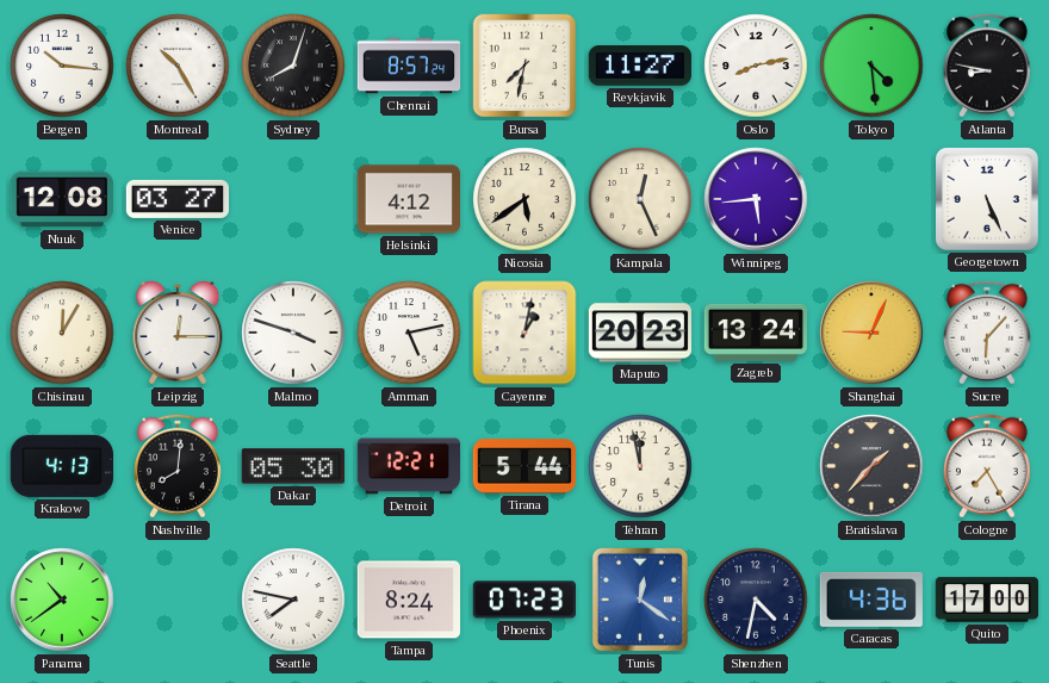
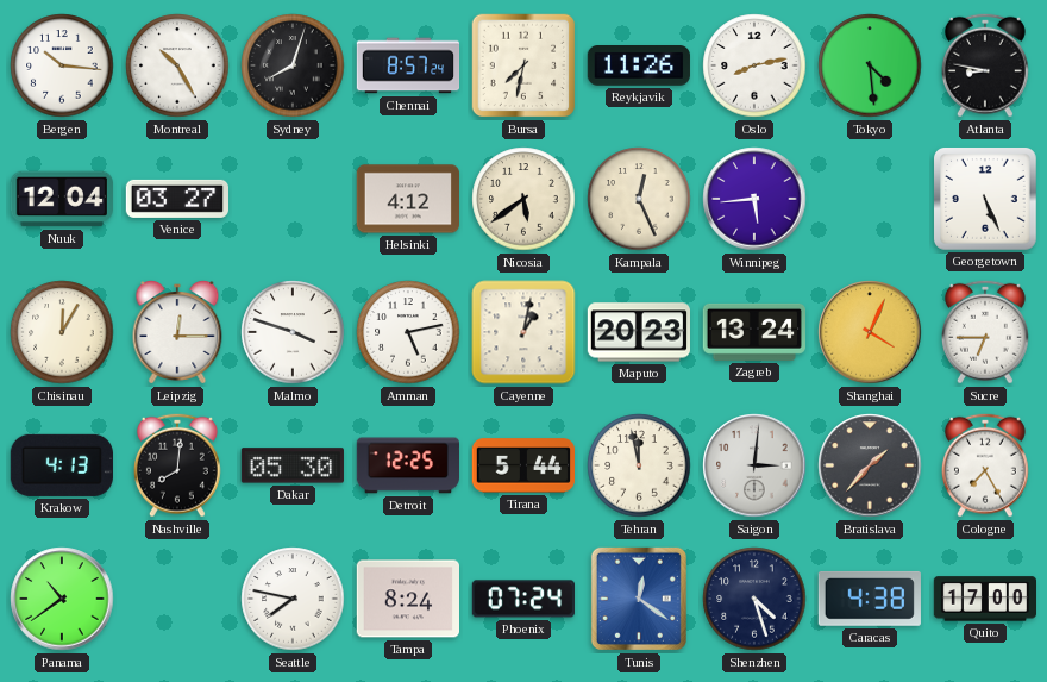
Reykjavik: 11:27 -> 11:26 (639, 67)
Nuuk: 12:08 -> 12:04 (62, 199)
Shanghai: 9:04 -> 4:04 (870, 332)
Sucre: 6:07 -> 6:45 (985, 332)
Detroit: 12:21 -> 12:25 (407, 465)
Saigon: none -> 3:01 (754, 465)
Phoenix: 07:23 -> 07:24 (522, 599)
Shenzhen: 4:32 -> 4:27 (754, 599)
Caracas: 4:36 -> 4:38 (870, 599)
